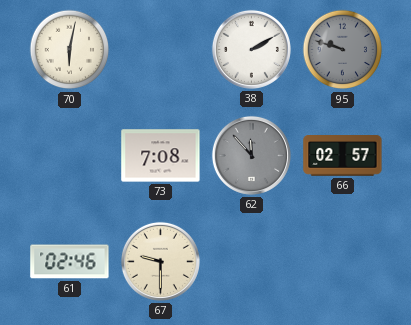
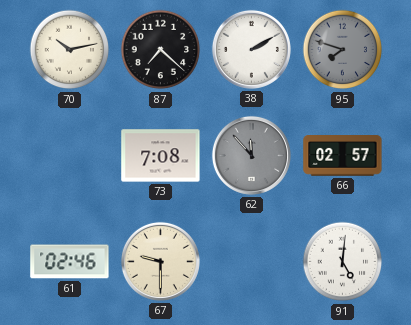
70: 6:02 -> 10:13 (70, 50)
87: none -> 7:22 (161, 50)
95: 9:48 -> 7:48 (343, 50)
91: none -> 5:01 (343, 262)
